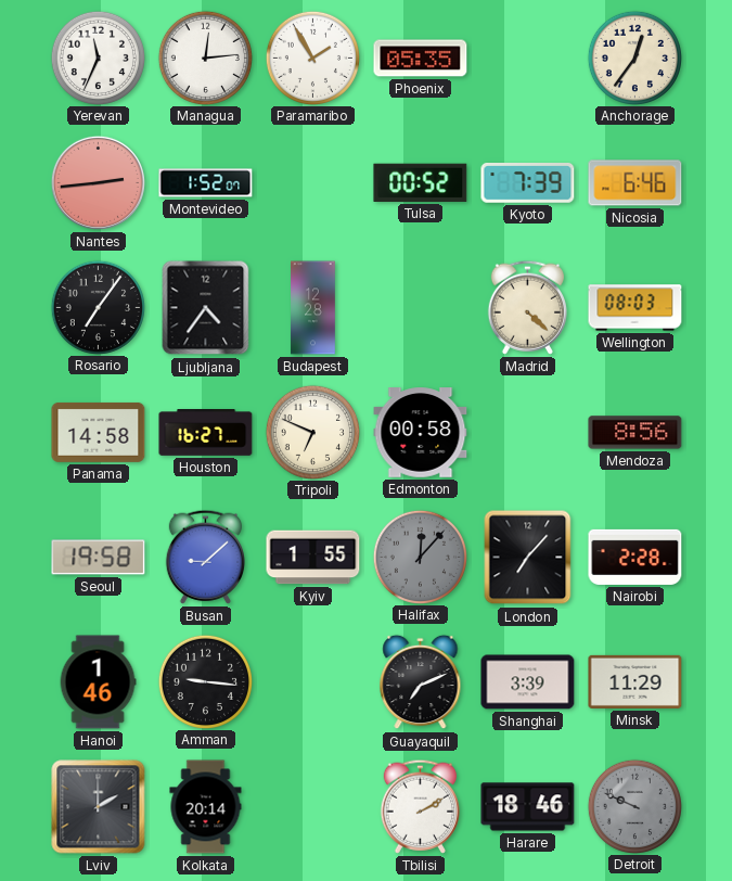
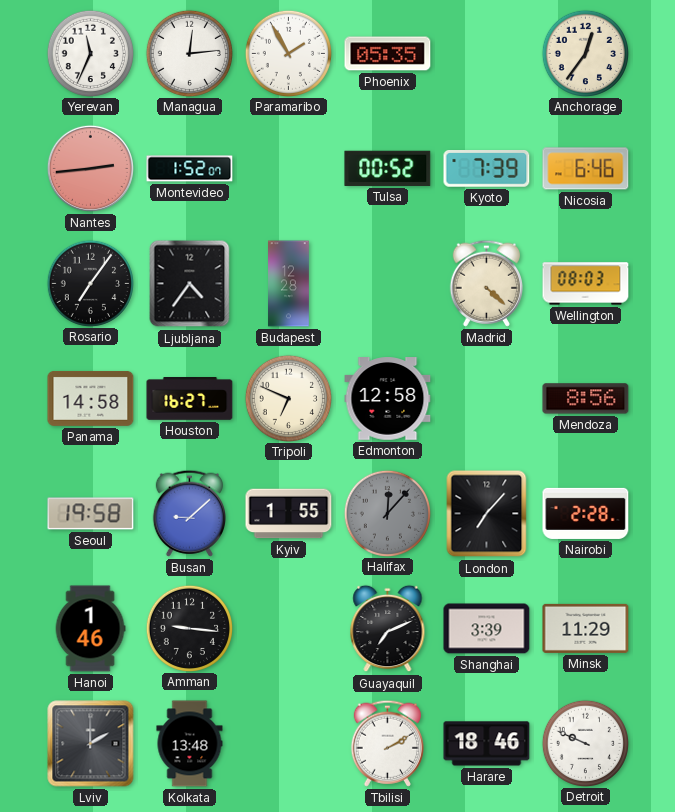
Edmonton: 00:58 -> 12:58 (388, 399)
Kolkata: 20:14 -> 13:48 (190, 744)
Detroit dial: grey -> white (585, 743)
